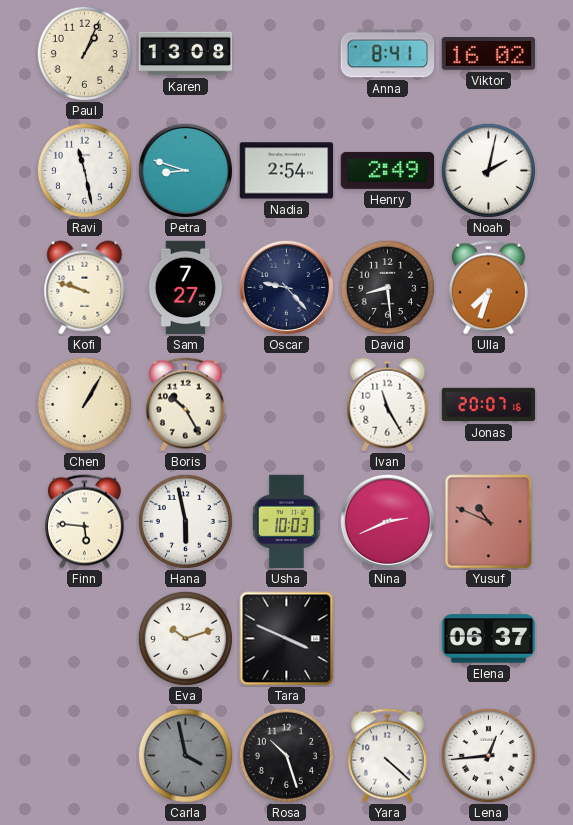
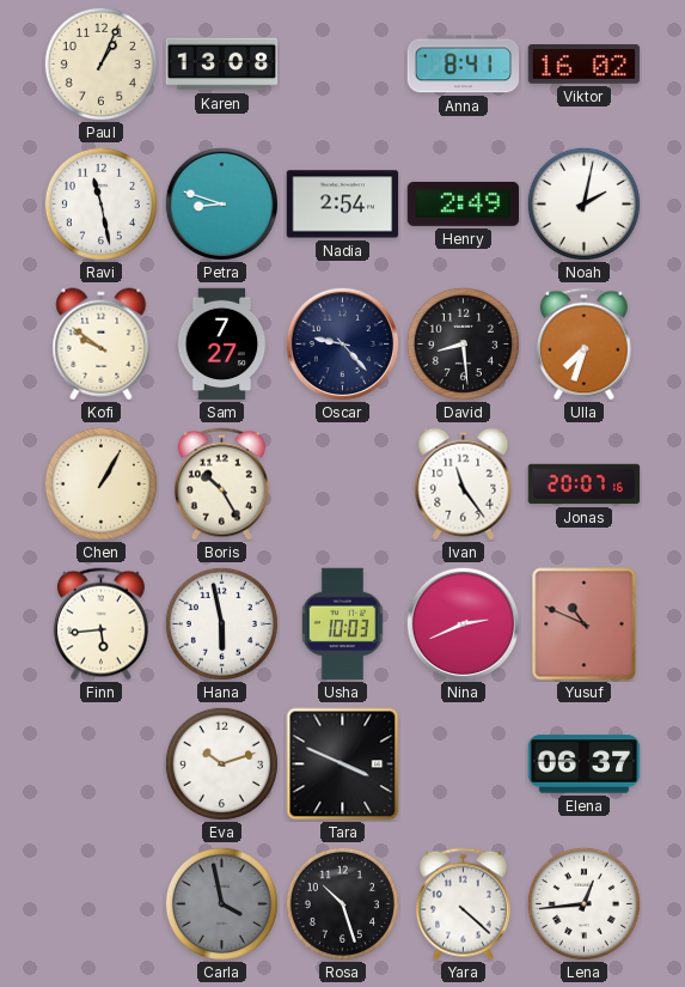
Kofi: 9:48 -> 9:51 (102, 345)
Ivan: 11:25 -> 11:24 (464, 485)
Finn: 5:46 -> 5:44 (100, 625)
